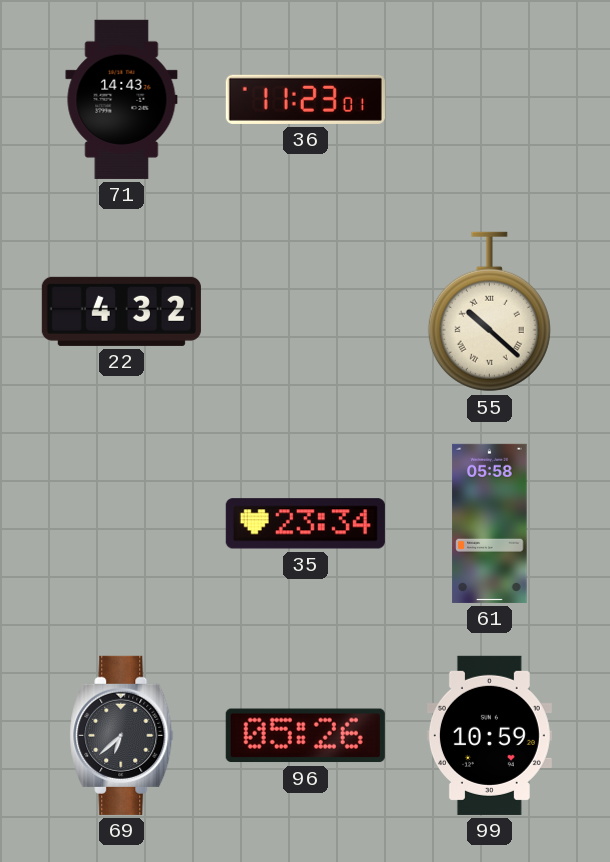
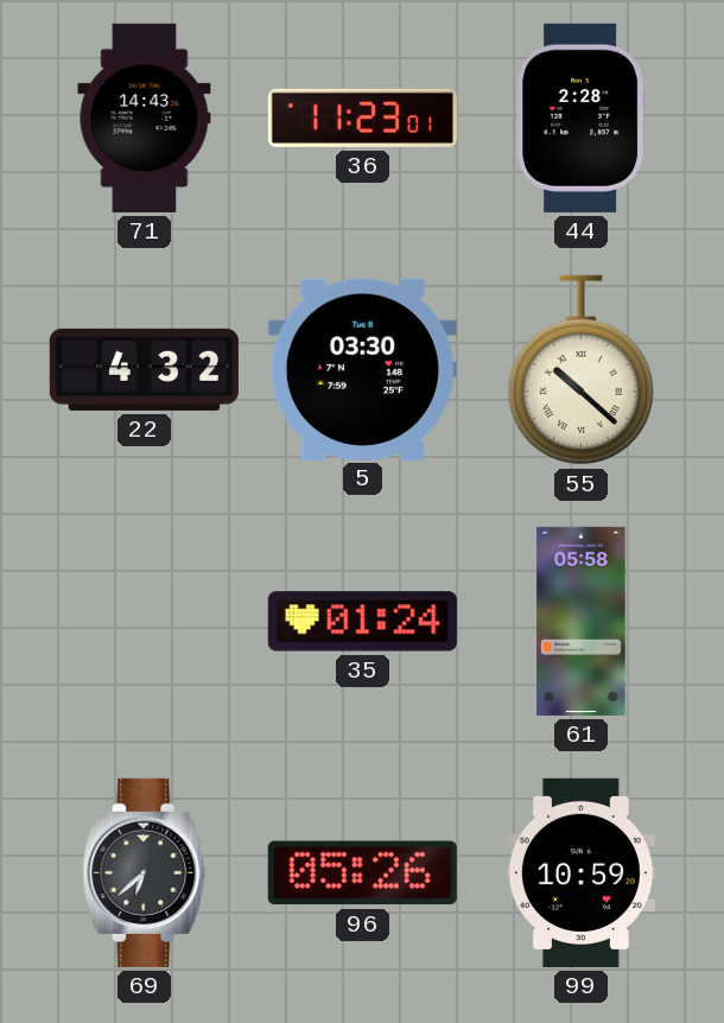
44: none -> 2:28 (580, 117)
5: none -> 03:30 (362, 369)
35: 23:34 -> 01:24 (362, 622)
